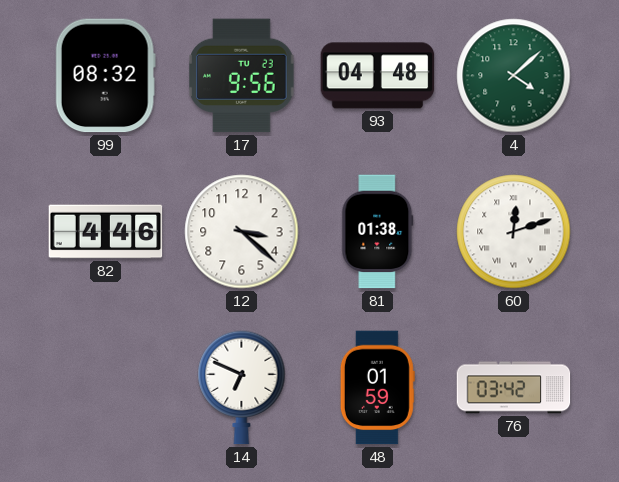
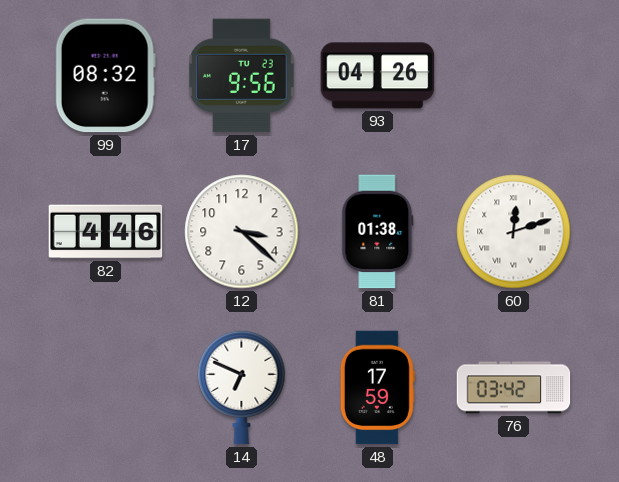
93: 04:48 -> 04:26 (378, 76)
4: 4:08 -> none (514, 76)
48: 01:59 -> 17:59 (377, 388)
